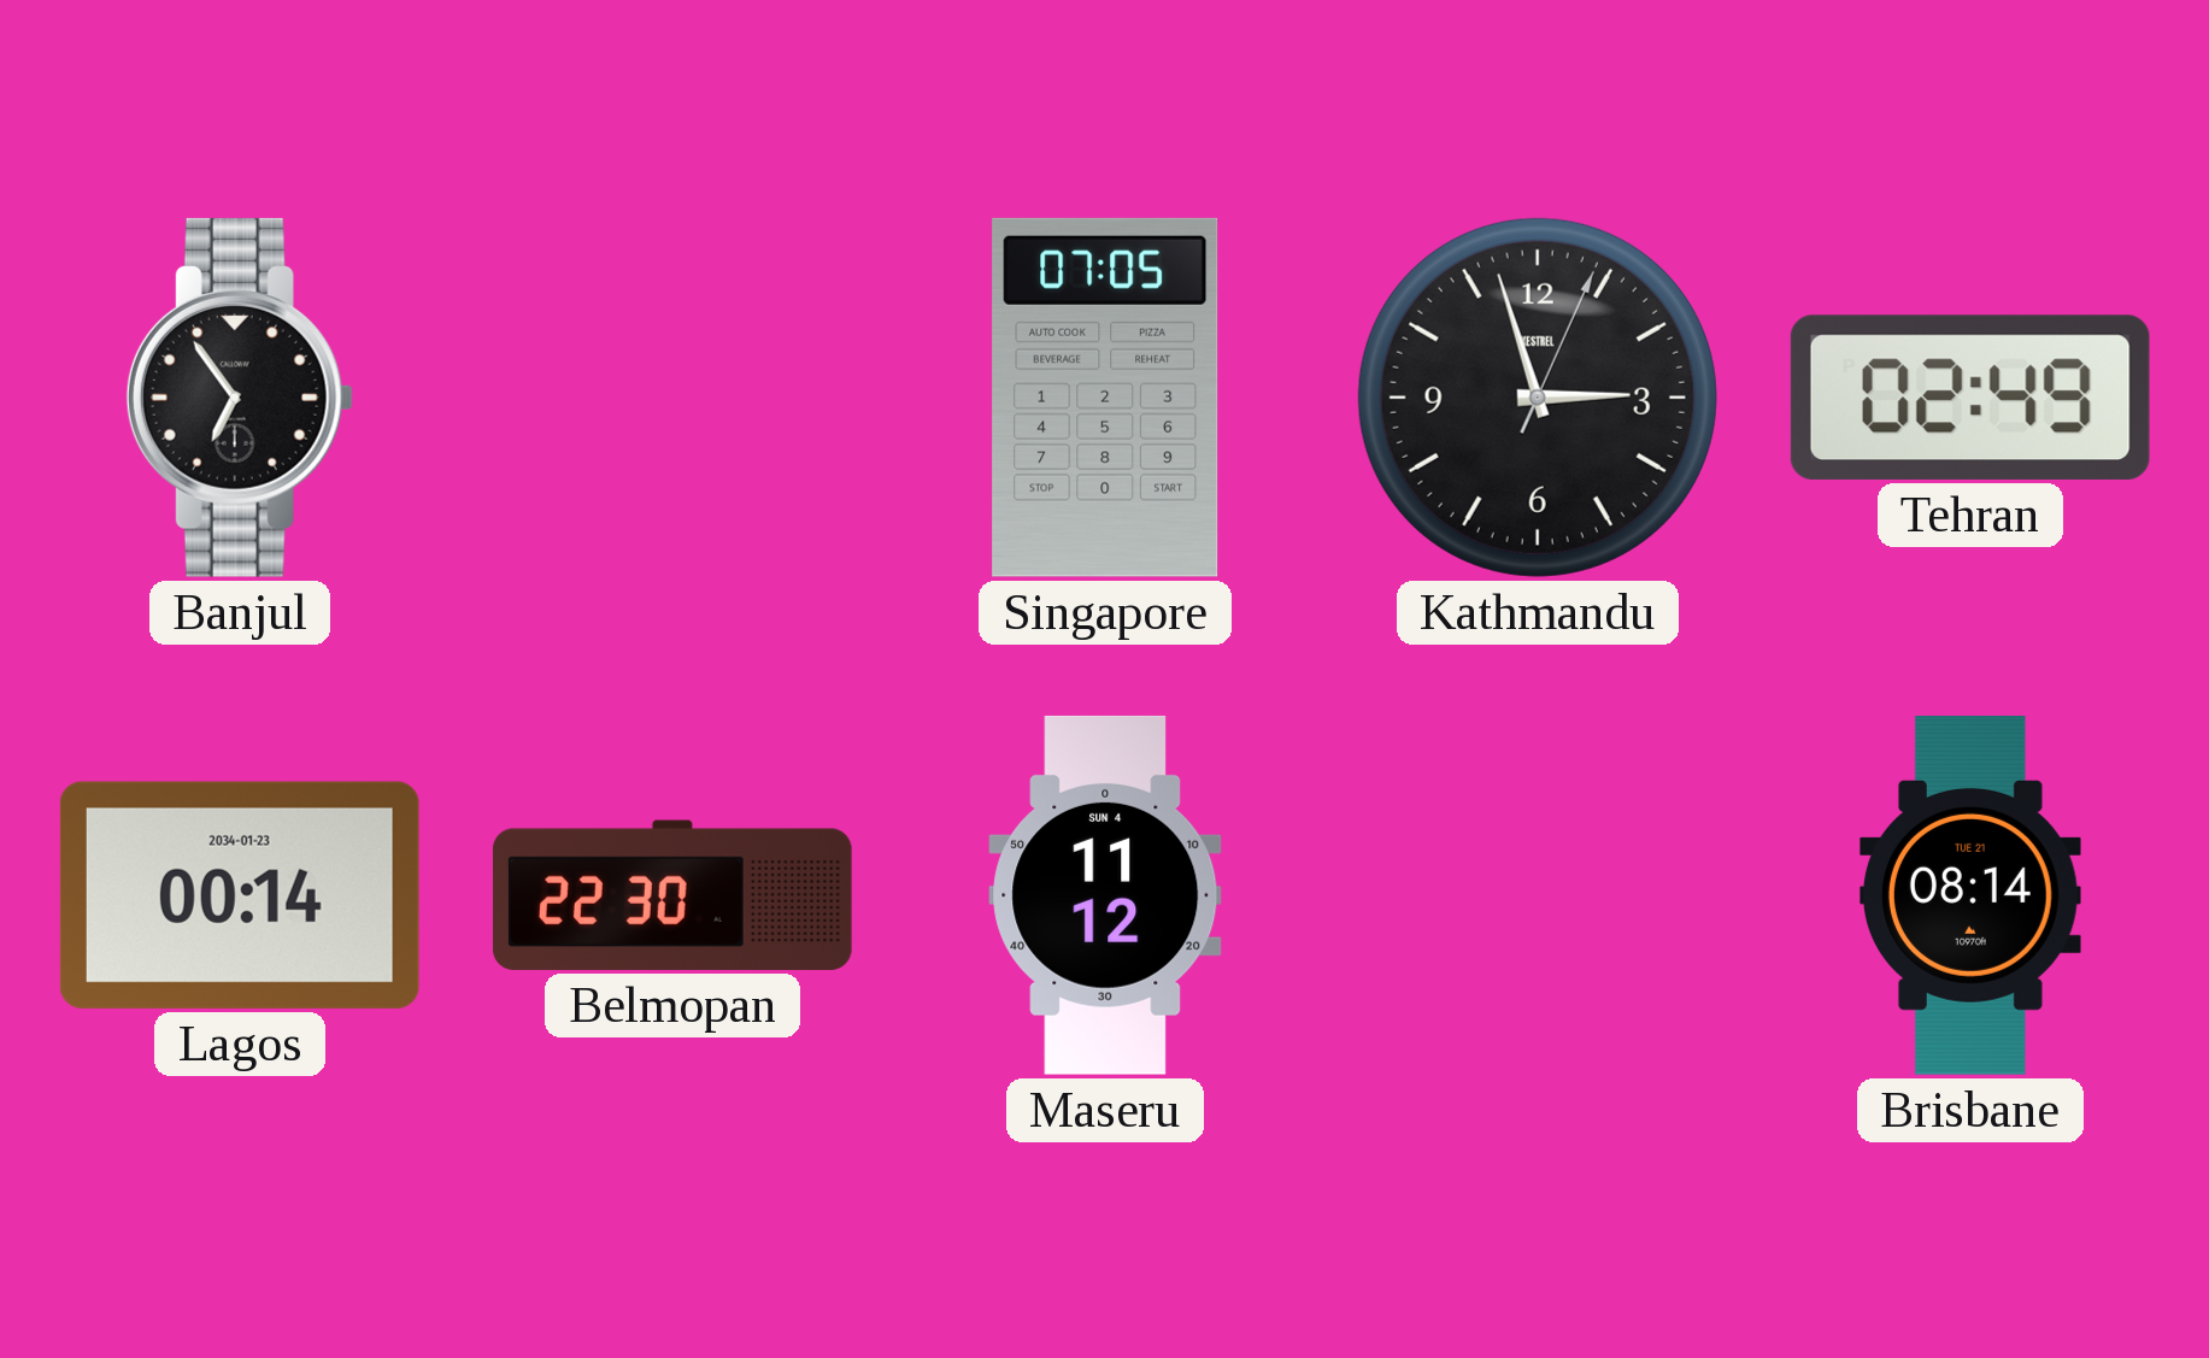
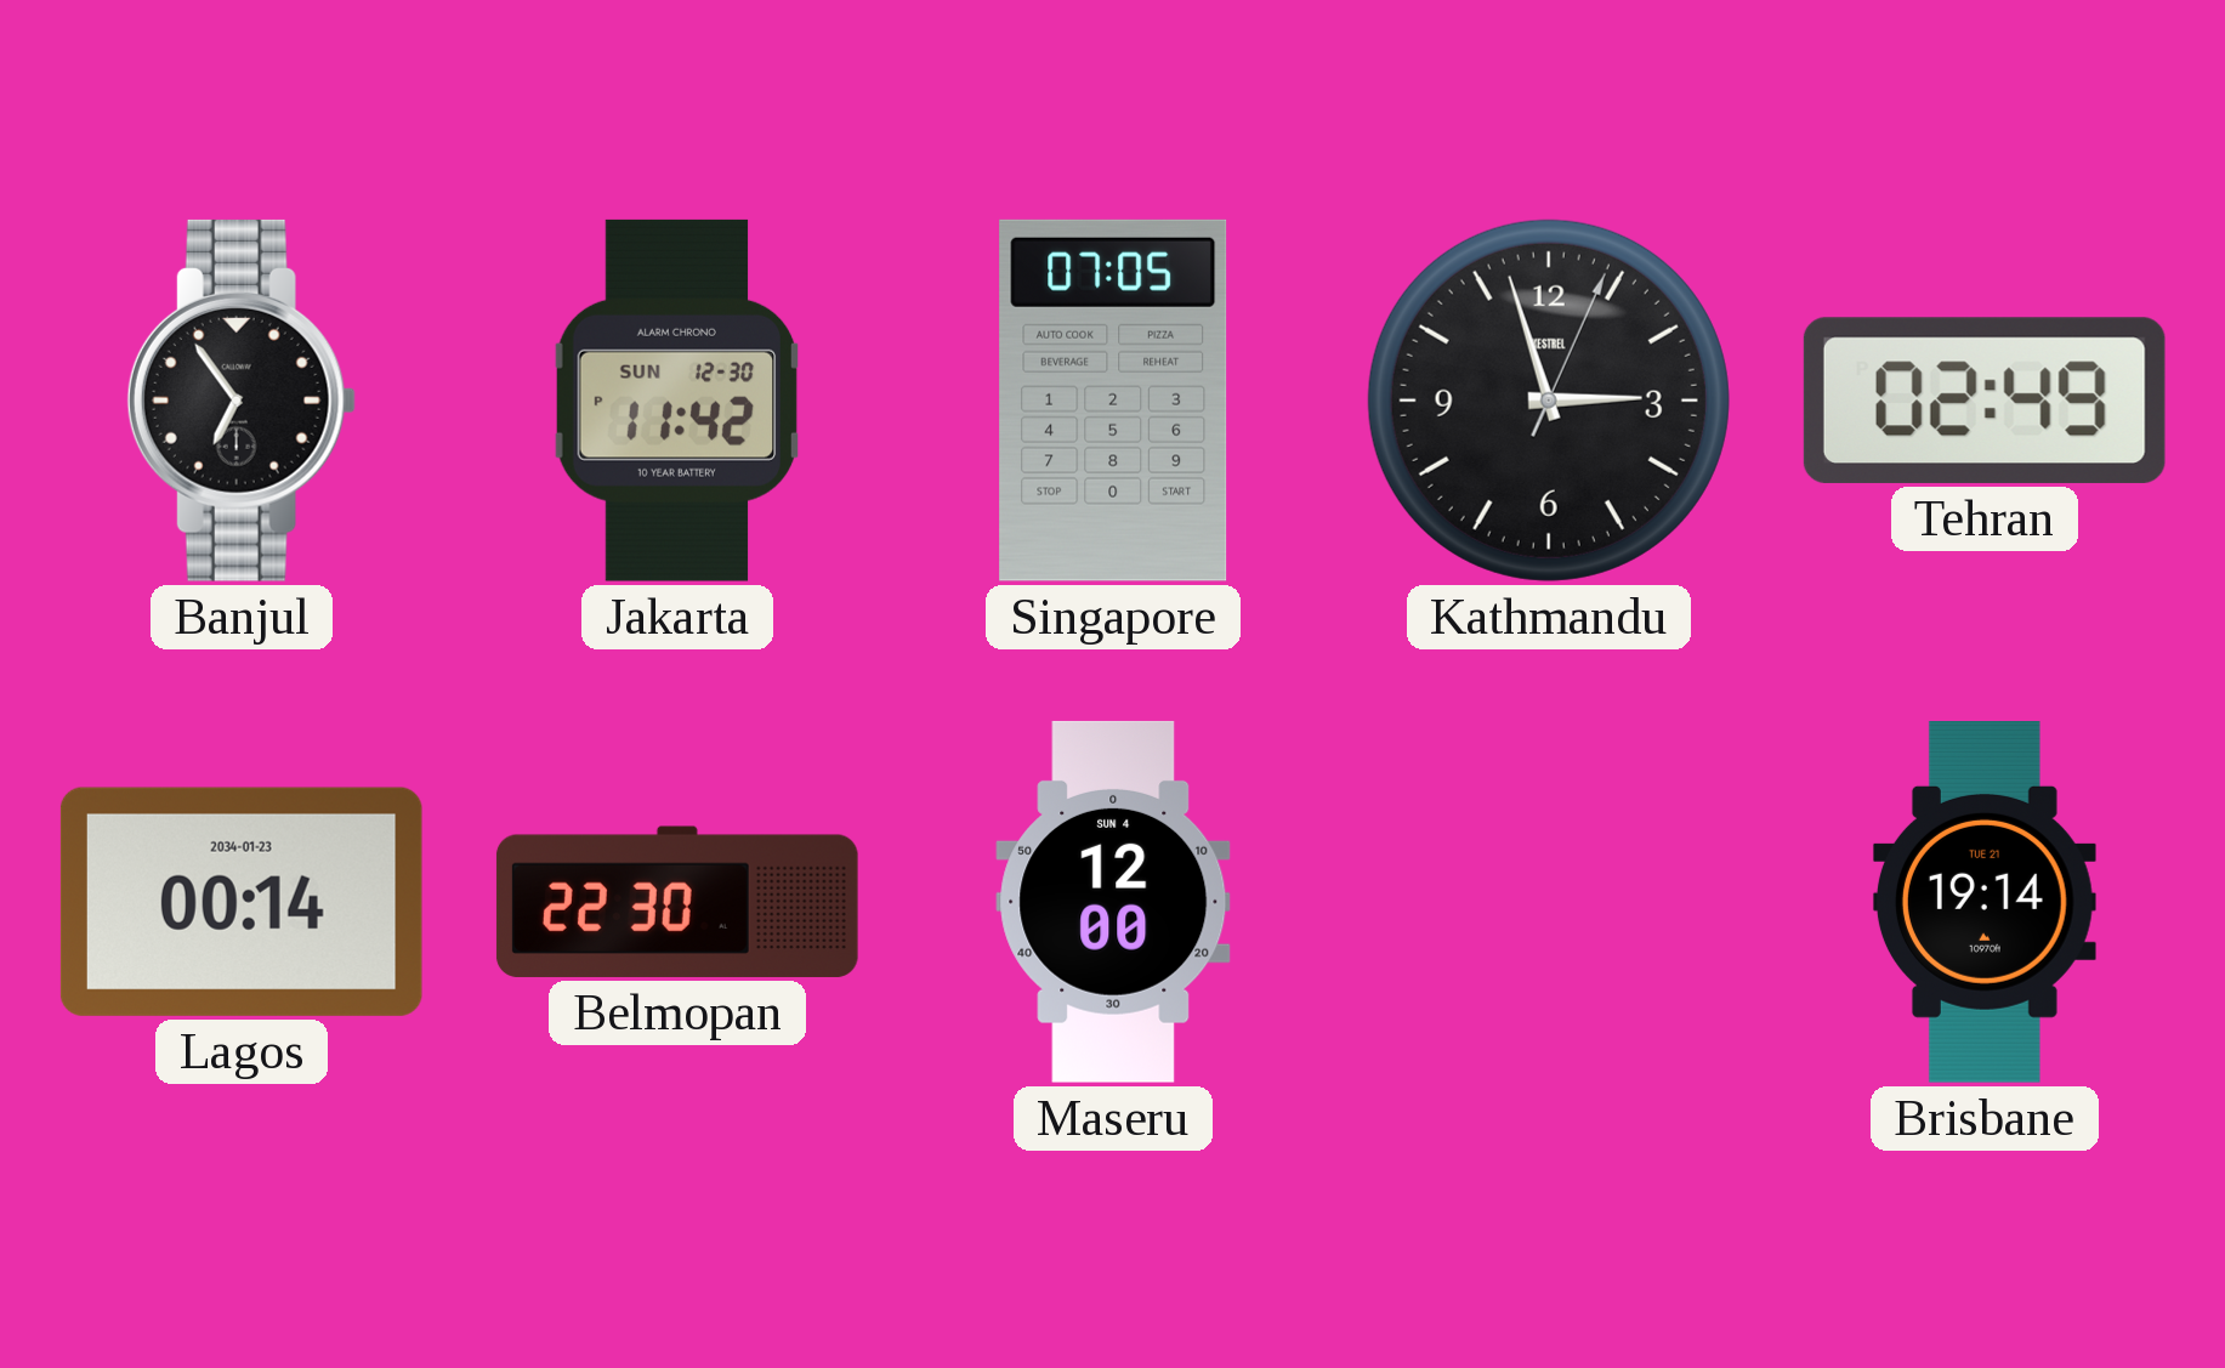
Jakarta: none -> 11:42 (677, 401)
Maseru: 11:12 -> 12:00 (1113, 902)
Brisbane: 08:14 -> 19:14 (1985, 903)
